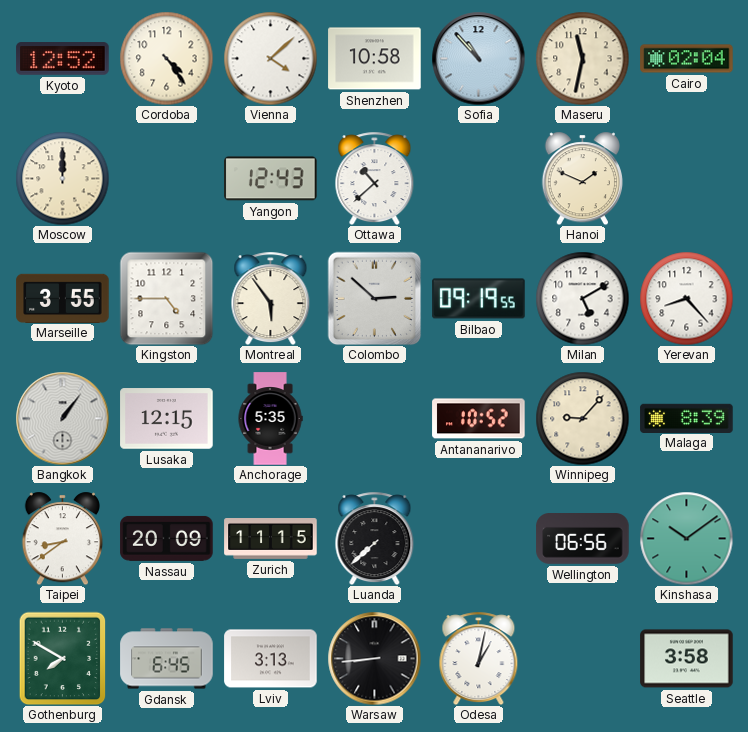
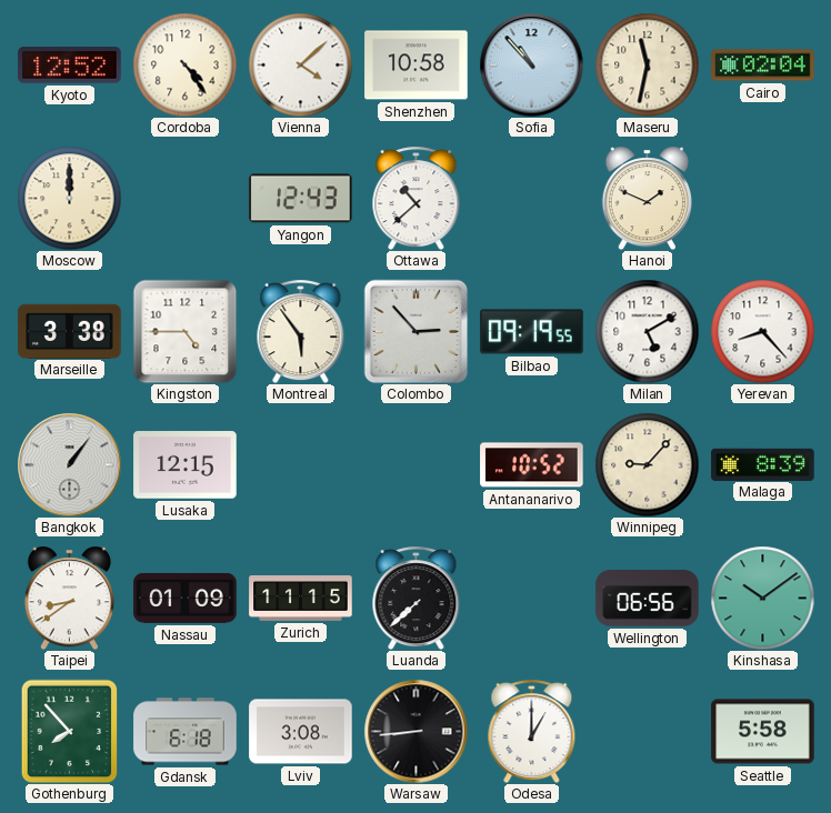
Marseille: 3:55 -> 3:38 (70, 331)
Colombo: 2:52 -> 2:53 (416, 331)
Anchorage: 5:35 -> none (270, 419)
Nassau: 20:09 -> 01:09 (186, 598)
Gothenburg: 7:50 -> 7:53 (70, 731)
Gdansk: 6:45 -> 6:18 (186, 732)
Lviv: 3:13 -> 3:08 (301, 732)
Odesa: 1:02 -> 1:00 (532, 731)
Seattle: 3:58 -> 5:58 (763, 732)
